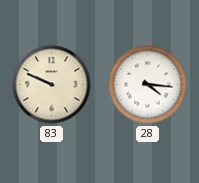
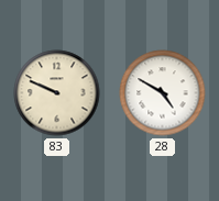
28: 4:16 -> 4:50 (163, 93)
